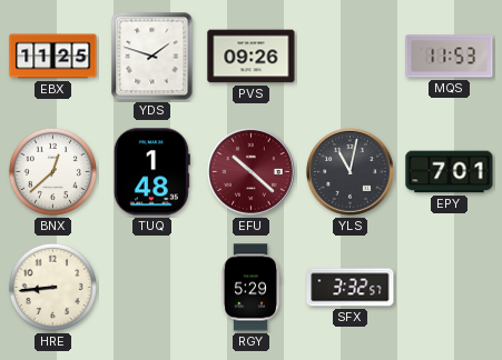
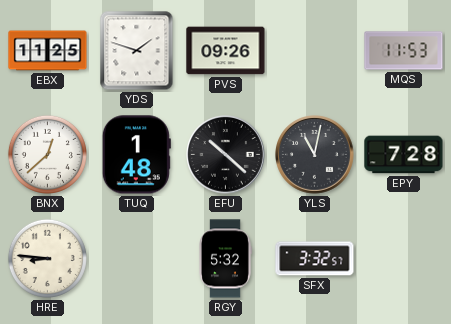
EFU dial: burgundy -> black (226, 155)
EPY: 7:01 -> 7:28 (404, 155)
HRE: 8:44 -> 8:46 (47, 258)
RGY: 5:29 -> 5:32 (226, 259)
